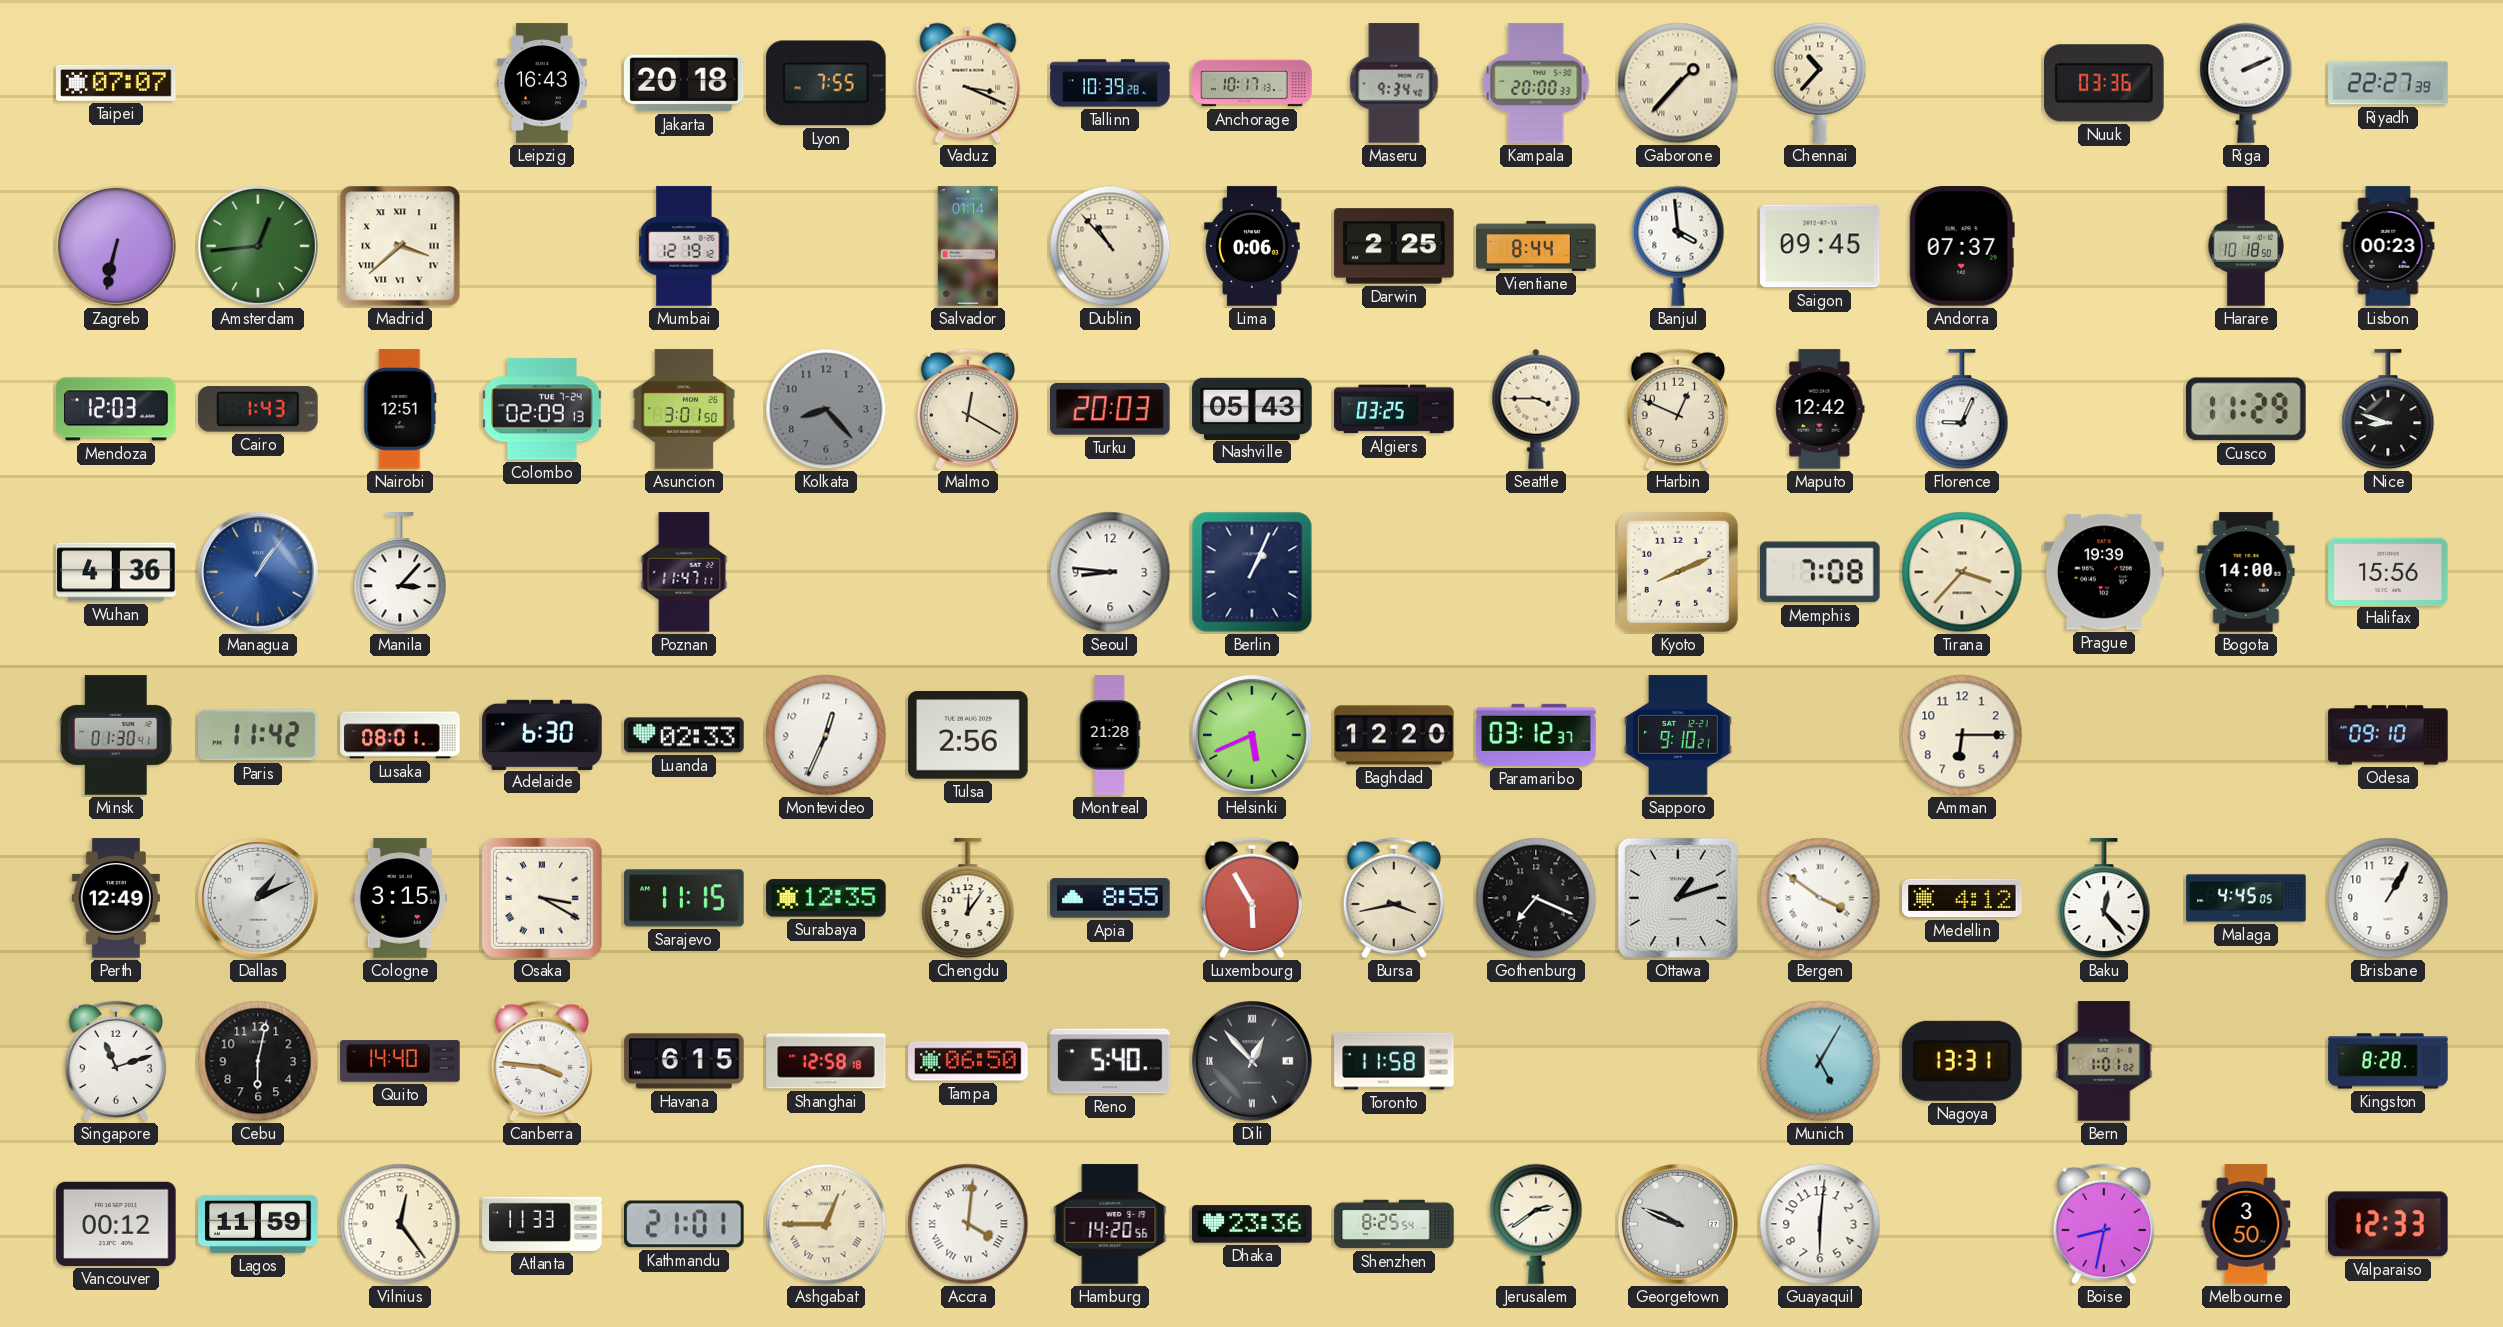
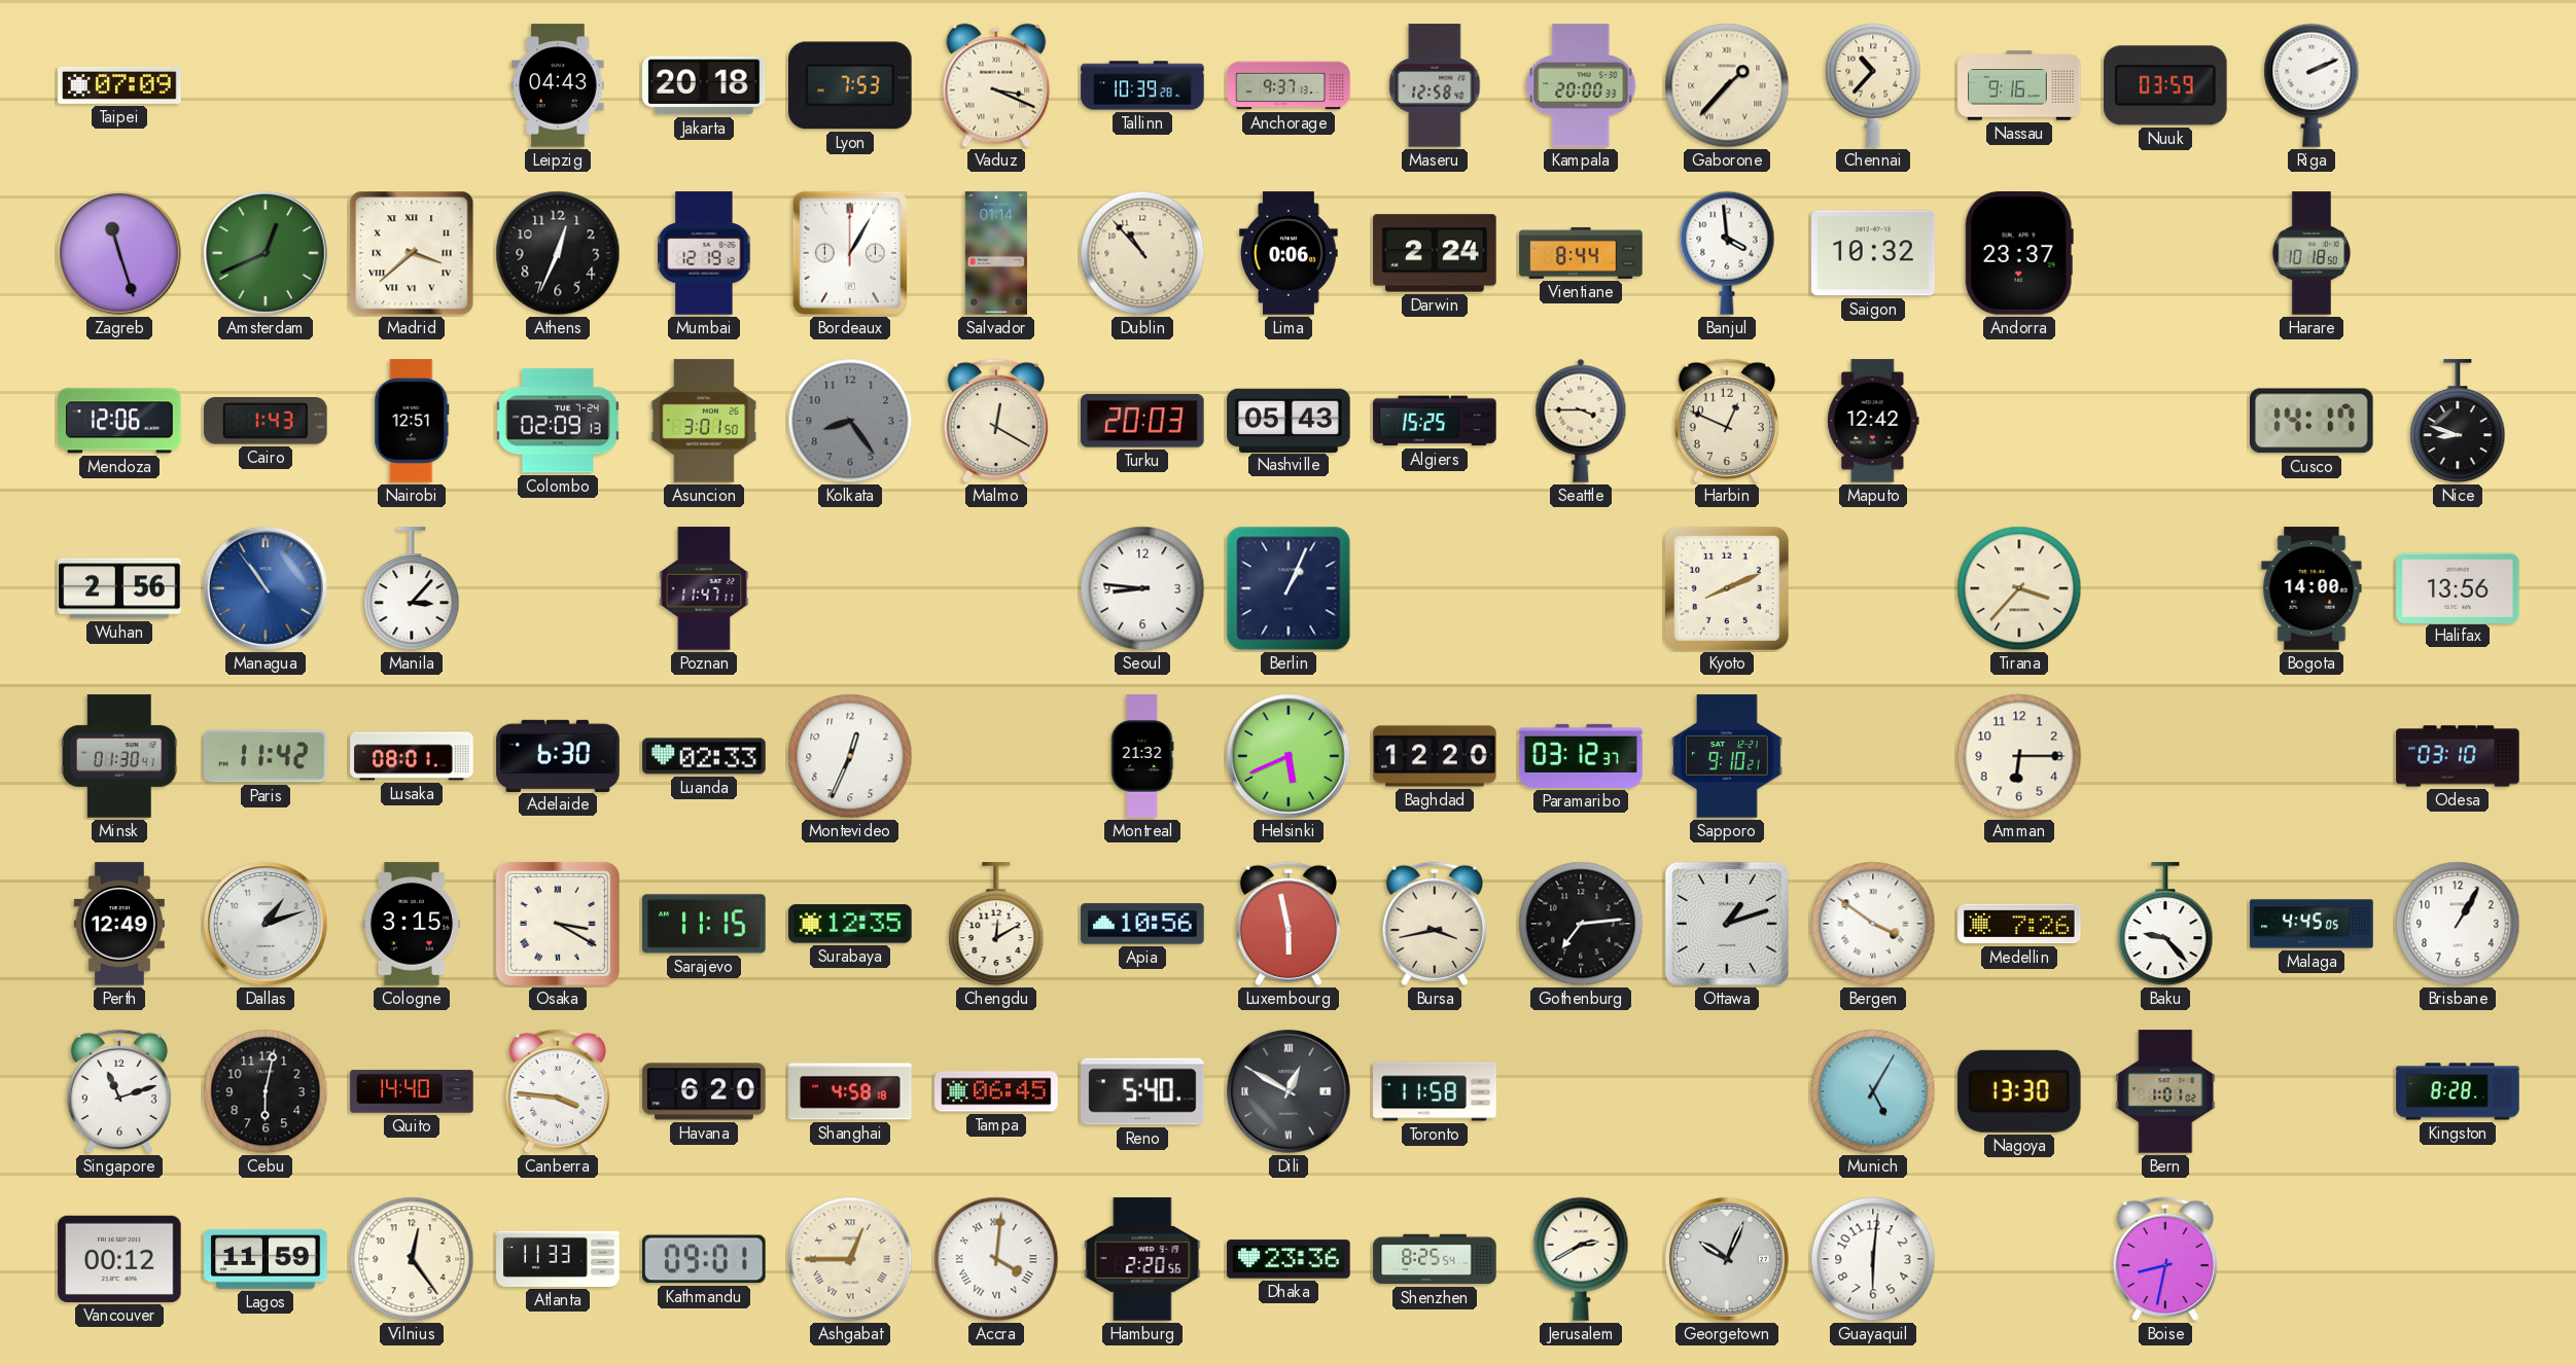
Taipei: 07:07 -> 07:09 (119, 85)
Leipzig: 16:43 -> 04:43 (558, 85)
Lyon: 7:55 -> 7:53 (851, 85)
Anchorage: 10:17 -> 9:37 (1289, 85)
Maseru: 9:34 -> 12:58 (1435, 85)
Nassau: none -> 9:16 (2019, 85)
Nuuk: 03:36 -> 03:59 (2166, 85)
Riyadh: 22:27 -> none (2388, 83)
Zagreb: 6:32 -> 11:27 (120, 254)
Amsterdam: 12:44 -> 12:41 (267, 254)
Athens: none -> 12:34 (558, 253)
Bordeaux: none -> 1:05 (850, 253)
Darwin: 2:25 -> 2:24 (1435, 253)
Saigon: 09:45 -> 10:32 (1873, 253)
Andorra: 07:37 -> 23:37 (2019, 253)
Lisbon: 00:23 -> none (2388, 246)
Mendoza: 12:03 -> 12:06 (119, 421)
Kolkata: 8:23 -> 8:24 (850, 421)
Algiers: 03:25 -> 15:25 (1435, 421)
Florence: 9:04 -> none (1962, 410)
Cusco: 11:29 -> 14:17 (2313, 421)
Wuhan: 4:36 -> 2:56 (119, 588)
Managua: 1:06 -> 10:54 (267, 589)
Memphis: 7:08 -> none (1821, 572)
Prague: 19:39 -> none (2104, 572)
Halifax: 15:56 -> 13:56 (2458, 587)
Tulsa: 2:56 -> none (968, 735)
Montreal: 21:28 -> 21:32 (1142, 756)
Odesa: 09:10 -> 03:10 (2458, 756)
Dallas: 1:11 -> 1:12 (267, 925)
Chengdu: 12:06 -> 12:10 (996, 925)
Apia: 8:55 -> 10:56 (1142, 924)
Luxembourg: 5:55 -> 5:58 (1289, 924)
Gothenburg: 7:19 -> 7:14 (1581, 924)
Medellin: 4:12 -> 7:26 (2019, 924)
Baku: 12:23 -> 9:23 (2165, 925)
Havana: 6:15 -> 6:20 (704, 1091)
Shanghai: 12:58 -> 4:58 (850, 1091)
Tampa: 06:50 -> 06:45 (996, 1091)
Dili: 12:53 -> 12:50 (1290, 1092)
Nagoya: 13:31 -> 13:30 (2019, 1091)
Kathmandu: 21:01 -> 09:01 (705, 1259)
Hamburg: 14:20 -> 2:20 (1142, 1259)
Jerusalem: 2:39 -> 2:40 (1581, 1259)
Georgetown: 9:49 -> 10:04 (1728, 1260)
Melbourne: 3:50 -> none (2246, 1224)
Valparaiso: 12:33 -> none (2389, 1224)
